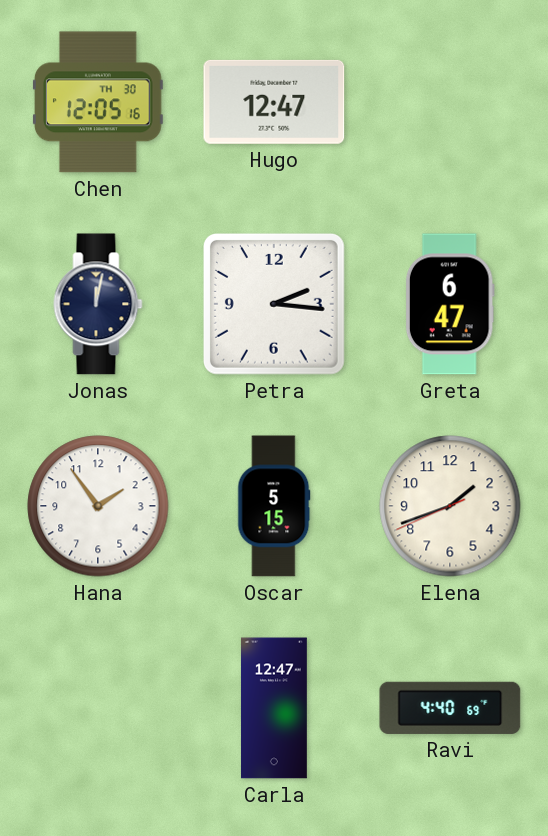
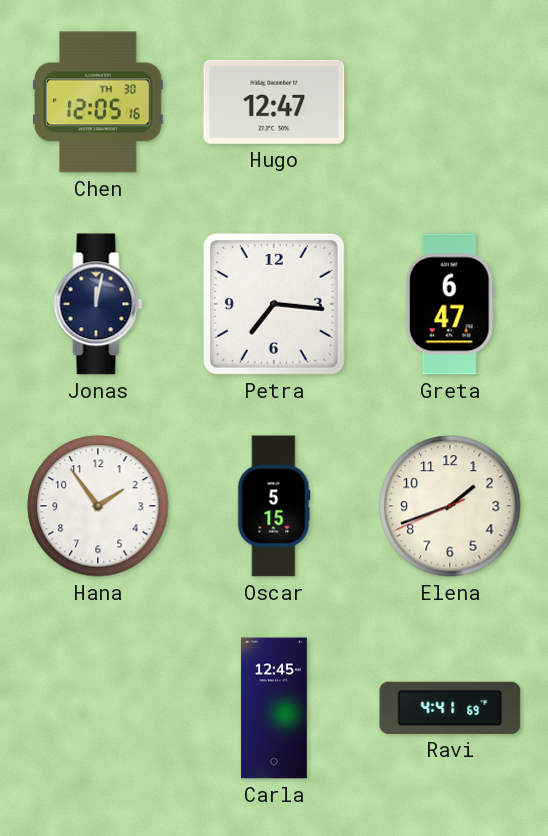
Petra: 2:16 -> 7:16 (274, 304)
Carla: 12:47 -> 12:45 (274, 708)
Ravi: 4:40 -> 4:41 (450, 708)
